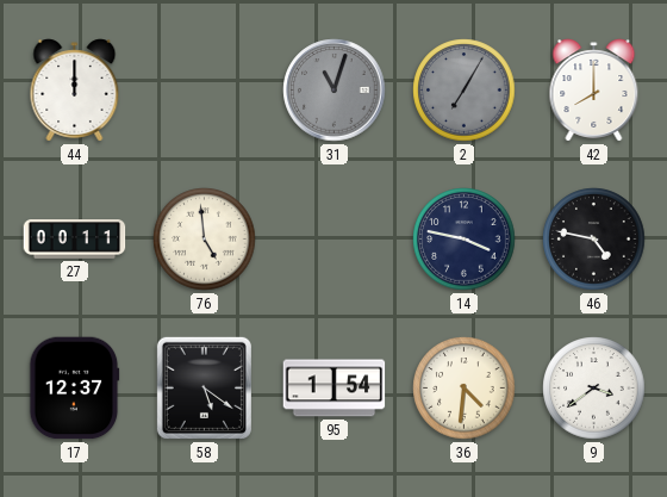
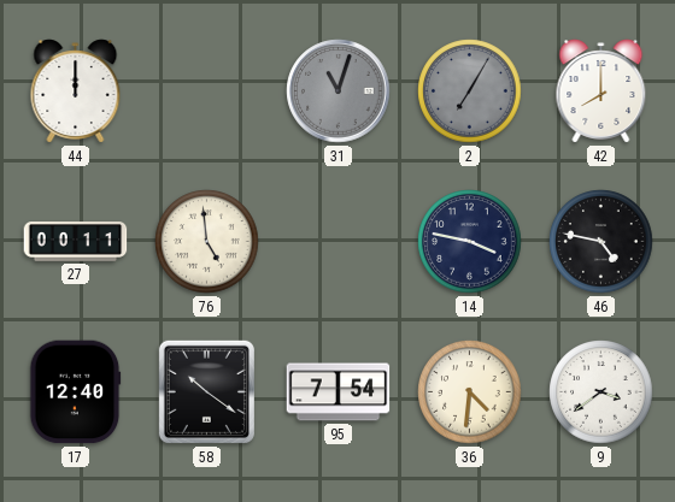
17: 12:37 -> 12:40 (76, 392)
58: 5:21 -> 10:21 (206, 391)
95: 1:54 -> 7:54 (339, 392)
